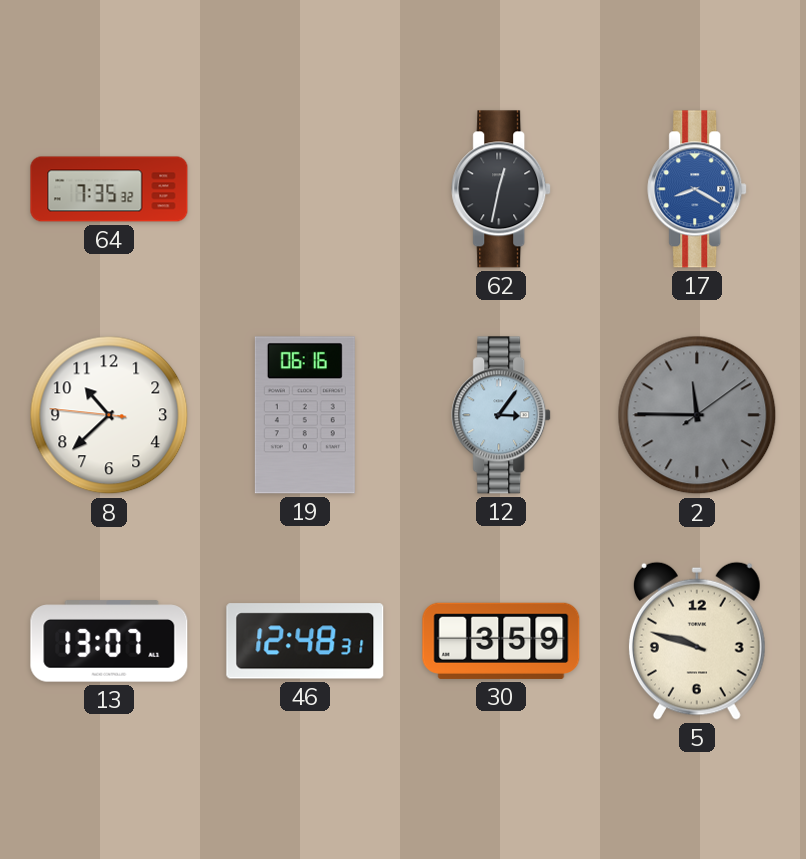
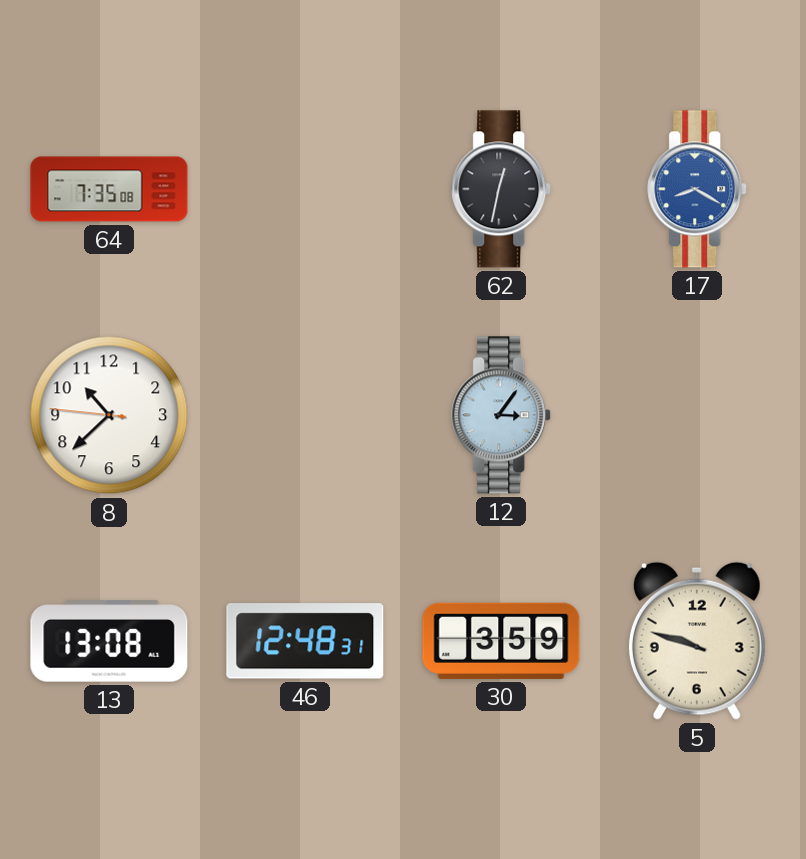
64: 7:35:32 -> 7:35:08 (109, 189)
19: 06:16 -> none (305, 415)
2: 11:45 -> none (697, 415)
13: 13:07 -> 13:08 (109, 641)
